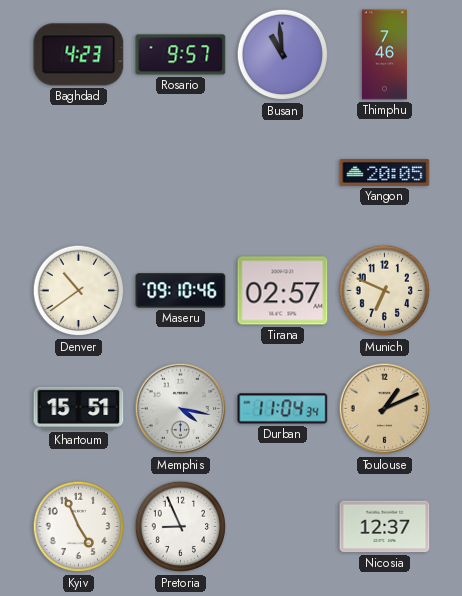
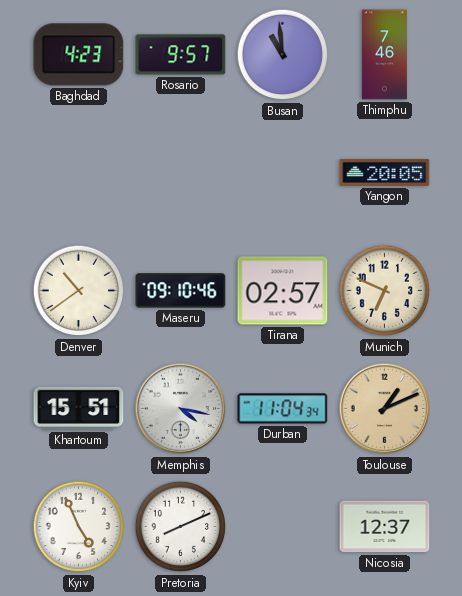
Pretoria: 8:56 -> 8:11 (181, 527)
